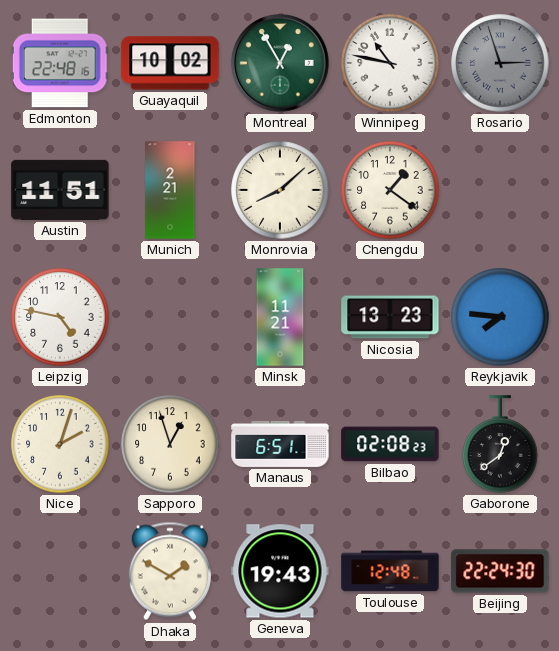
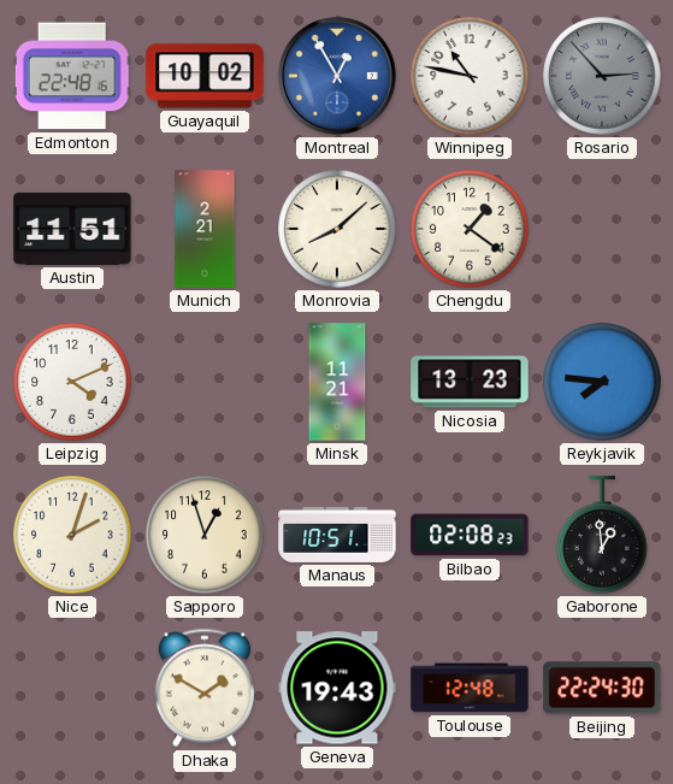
Montreal dial: green -> blue (338, 77)
Rosario: 2:57 -> 2:53 (602, 76)
Leipzig: 4:47 -> 4:11 (72, 382)
Manaus: 6:51 -> 10:51 (337, 535)
Gaborone: 12:39 -> 12:59 (602, 535)
